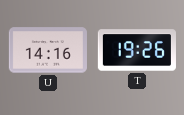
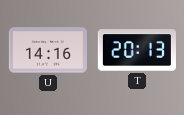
T: 19:26 -> 20:13 (137, 50)
